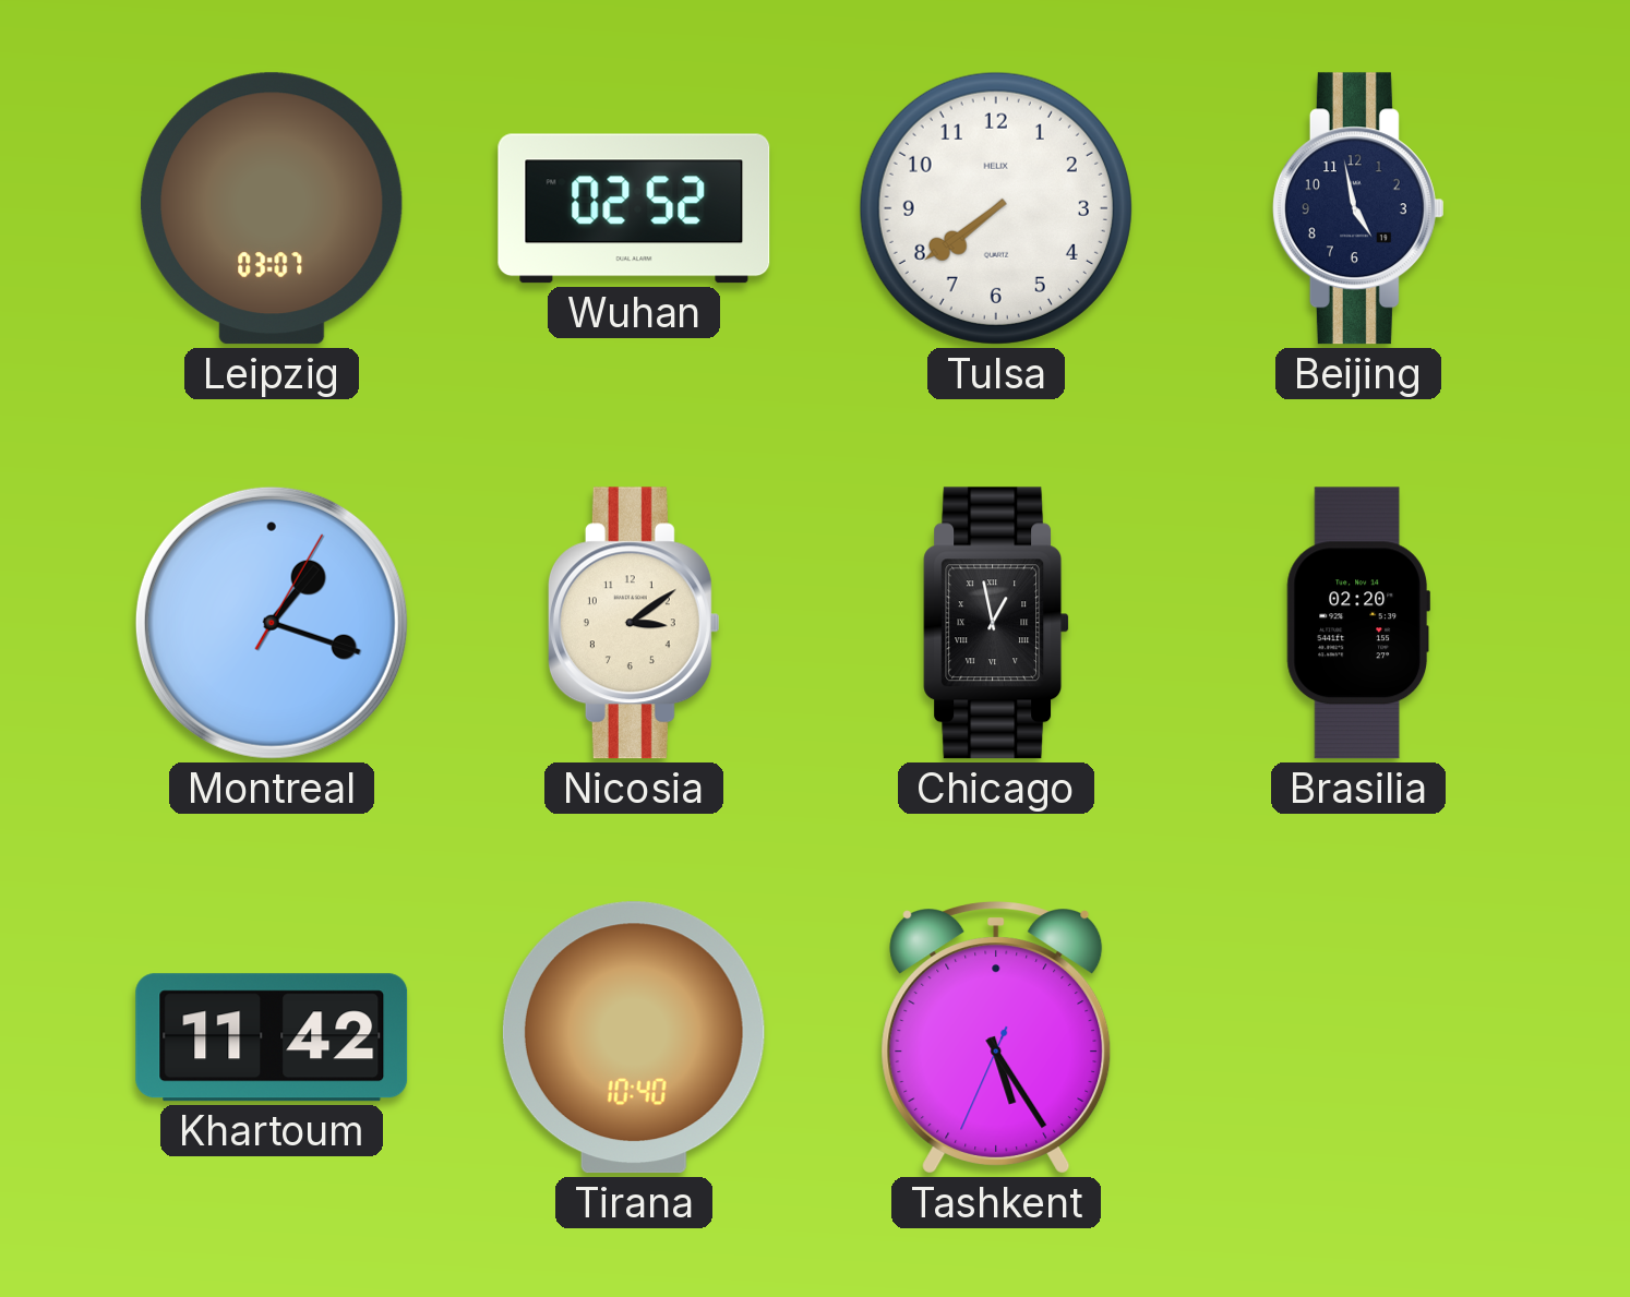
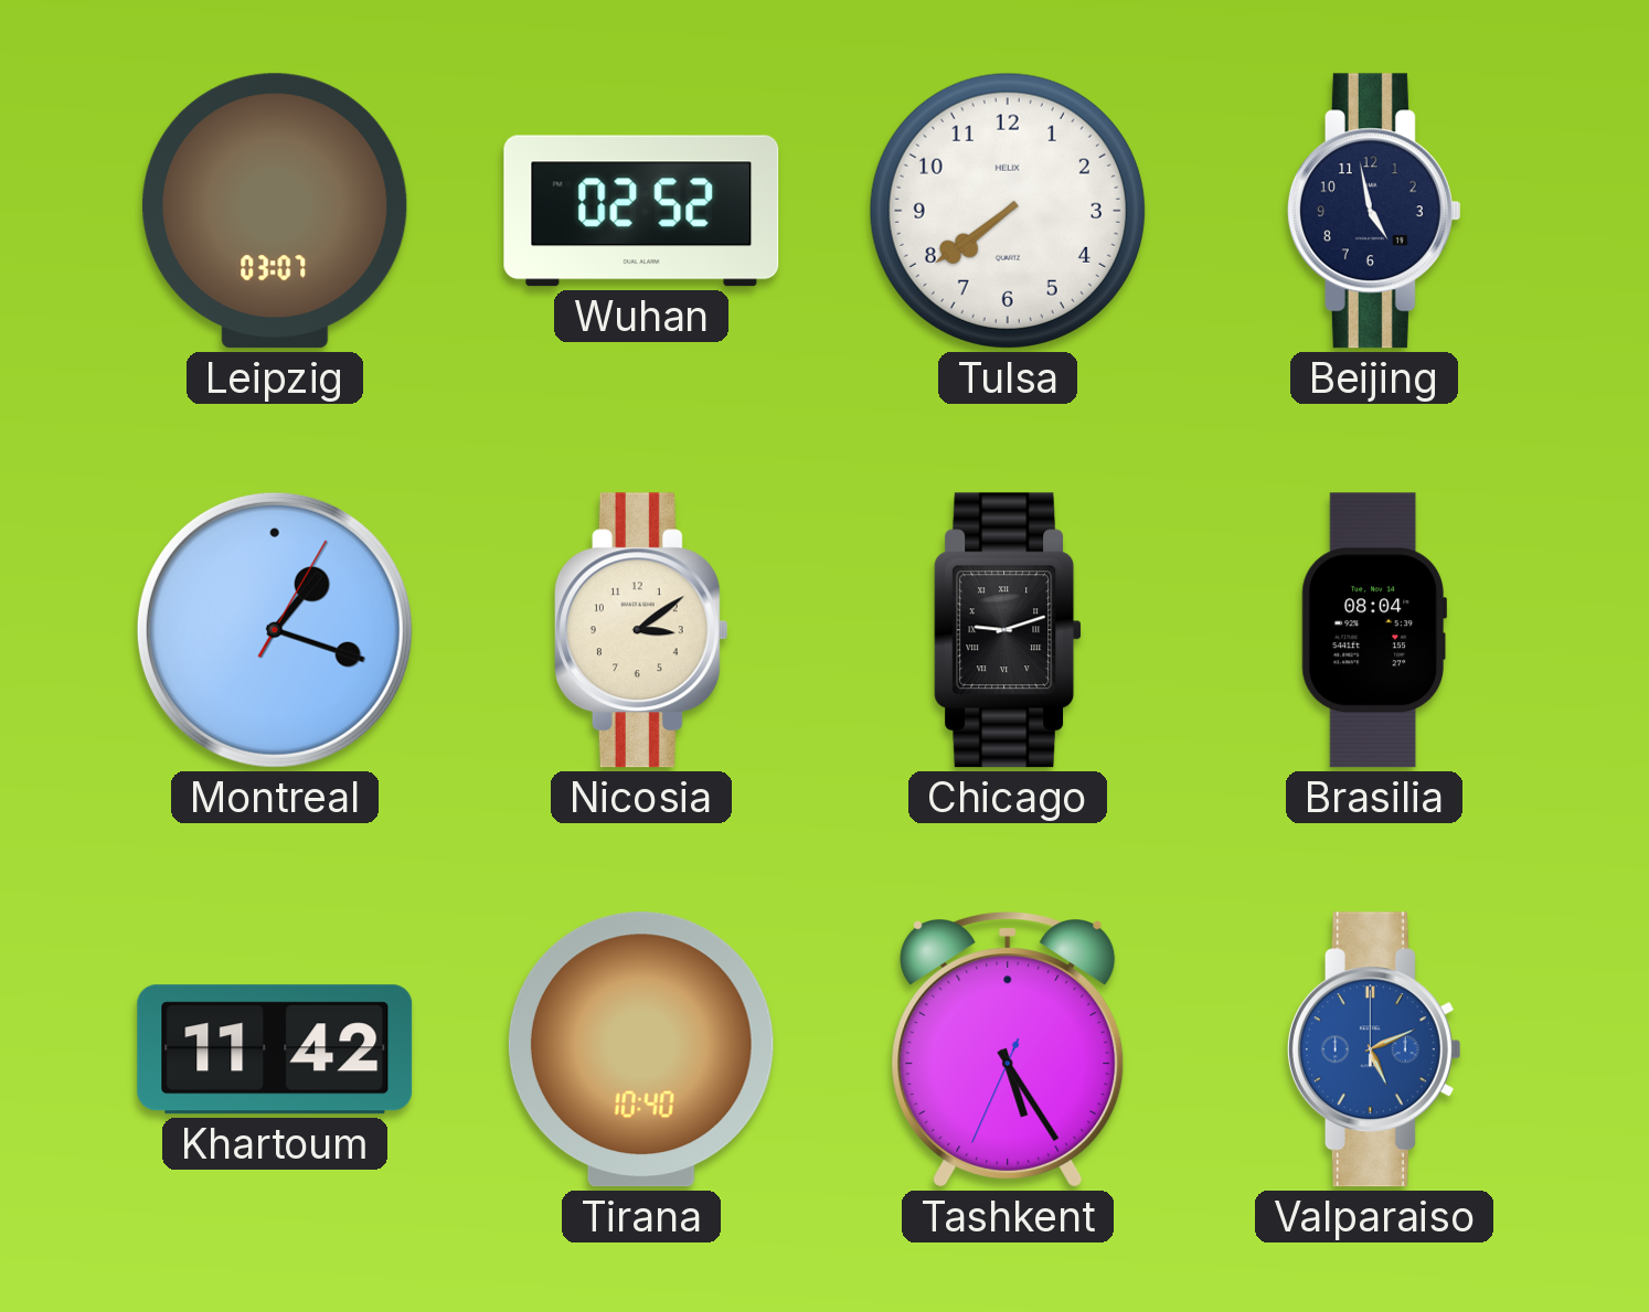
Chicago: 12:58 -> 9:12 (1009, 630)
Brasilia: 02:20 -> 08:04 (1373, 630)
Valparaiso: none -> 5:11 (1374, 1049)
